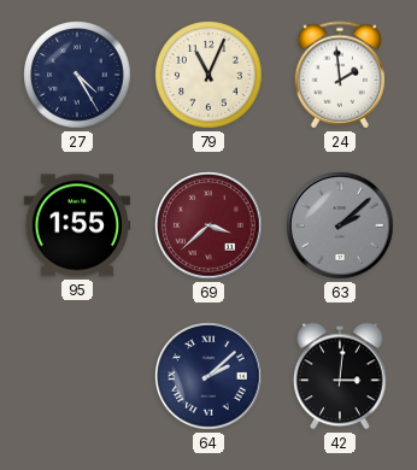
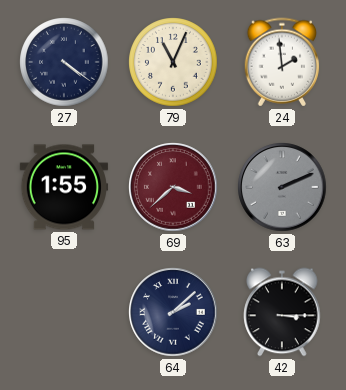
27: 4:25 -> 4:21 (64, 62)
63: 2:08 -> 2:11 (282, 187)
42: 3:01 -> 3:15 (282, 312)
